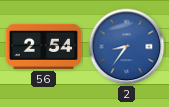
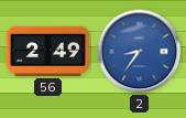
56: 2:54 -> 2:49 (47, 51)
